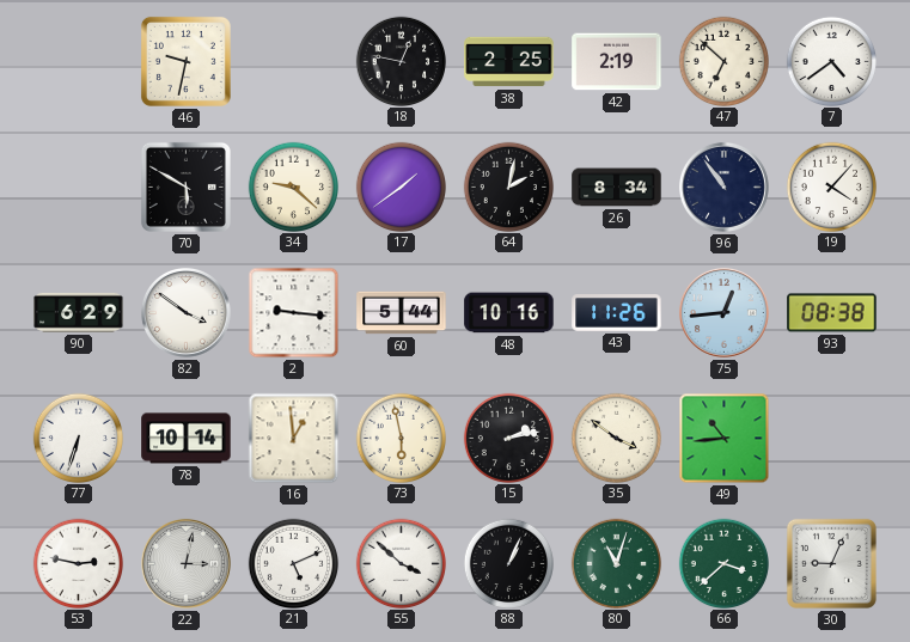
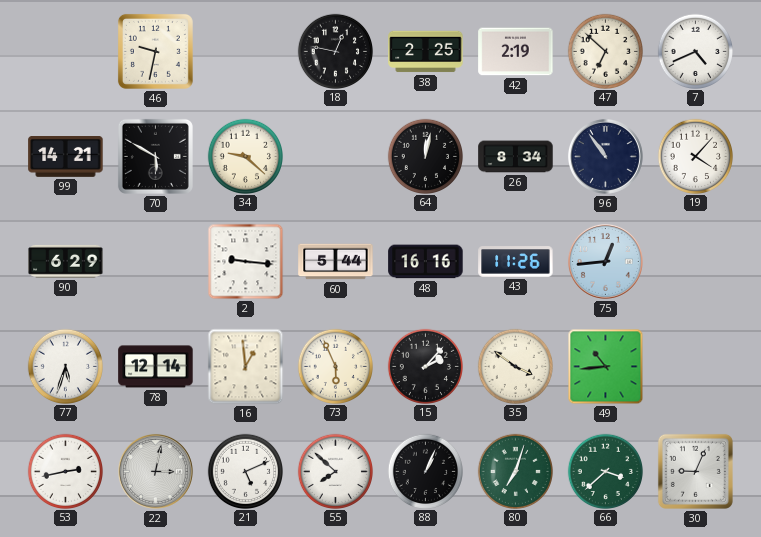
7: 4:39 -> 4:41 (695, 51)
99: none -> 14:21 (66, 157)
17: 1:39 -> none (401, 187)
64: 2:02 -> 12:02 (425, 156)
82: 3:51 -> none (187, 313)
48: 10:16 -> 16:16 (426, 262)
93: 08:38 -> none (832, 313)
77: 6:33 -> 5:33 (65, 366)
78: 10:14 -> 12:14 (156, 367)
73: 5:58 -> 5:56 (335, 366)
15: 2:13 -> 2:07 (425, 366)
53: 2:47 -> 2:43 (65, 471)
55: 3:52 -> 7:52 (335, 471)
80: 11:03 -> 7:03 (515, 471)
